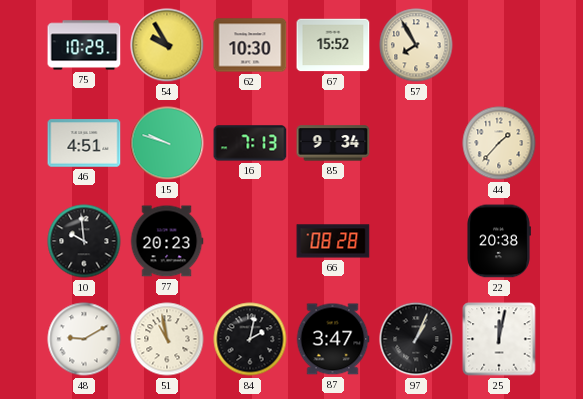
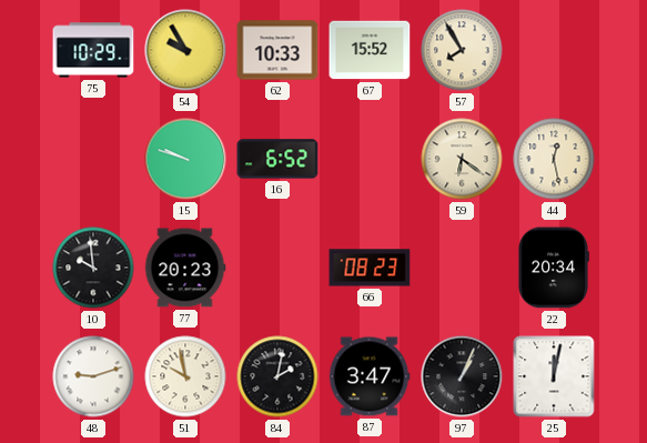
62: 10:30 -> 10:33 (277, 50)
46: 4:51 -> none (84, 143)
16: 7:13 -> 6:52 (277, 159)
85: 9:34 -> none (333, 143)
59: none -> 6:21 (462, 159)
44: 1:37 -> 12:28 (554, 159)
66: 08:28 -> 08:23 (370, 268)
22: 20:38 -> 20:34 (554, 268)
48: 9:10 -> 9:12 (93, 376)
51: 10:58 -> 9:58 (185, 376)
